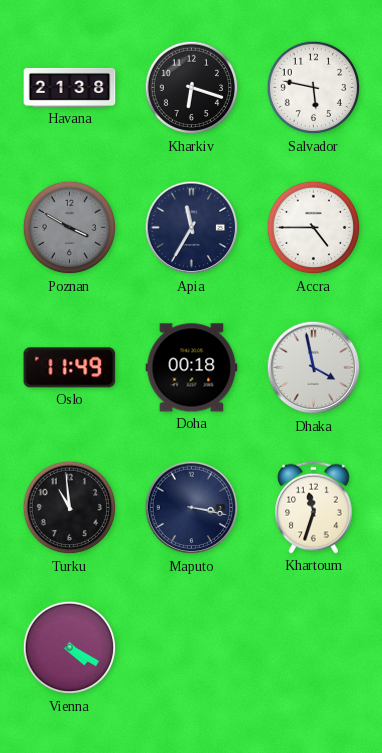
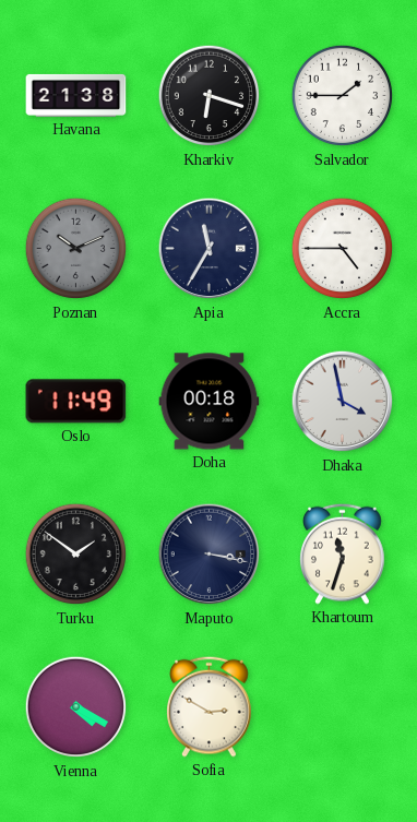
Salvador: 5:47 -> 1:45 (343, 96)
Poznan: 3:50 -> 10:11 (76, 249)
Turku: 10:59 -> 1:51 (76, 555)
Sofia: none -> 2:50 (210, 706)
